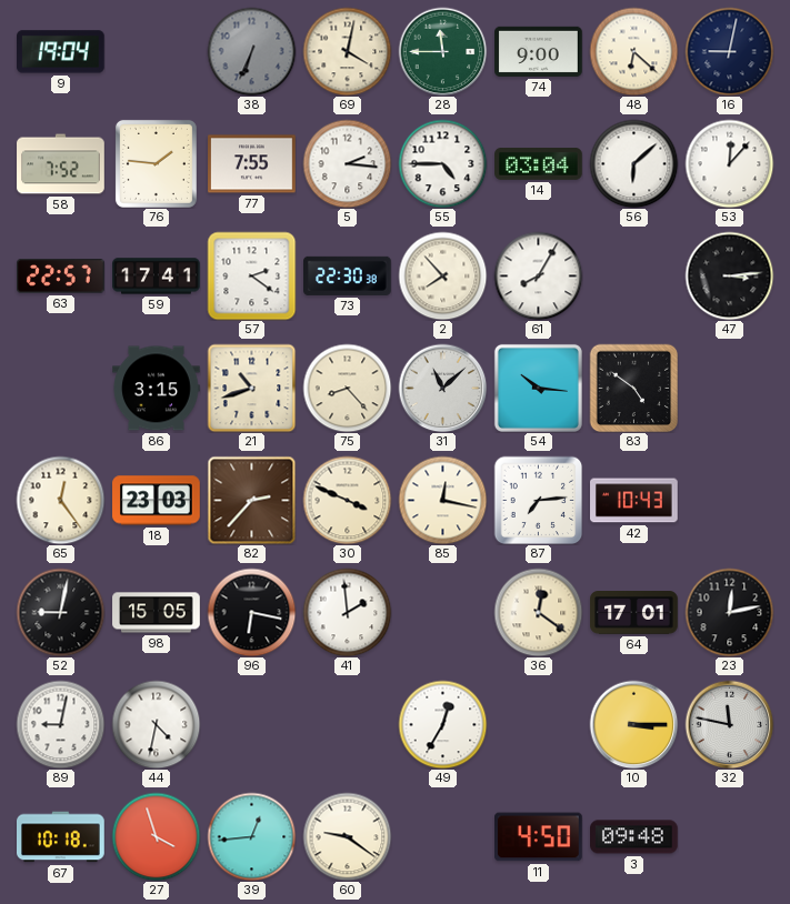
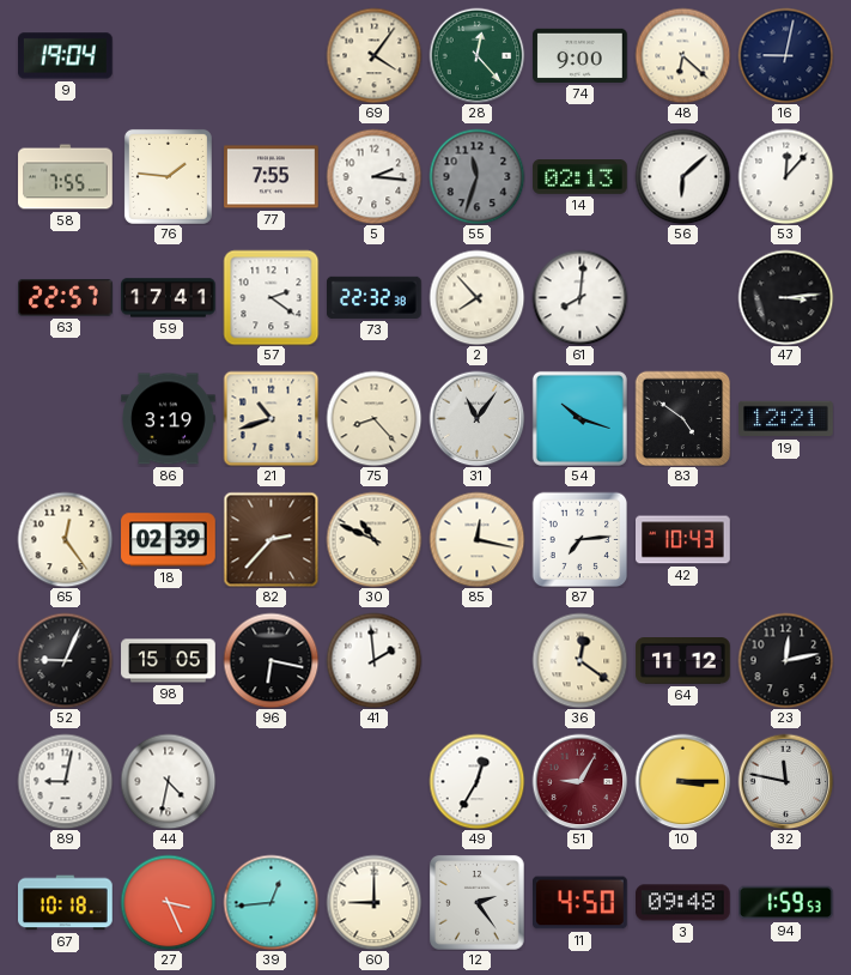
38: 6:34 -> none (251, 51)
69: 4:02 -> 4:06 (373, 55)
28: 11:45 -> 12:23 (476, 55)
58: 7:52 -> 7:55 (66, 177)
55: 4:45 -> 11:33 (476, 176)
55 dial: white -> grey (476, 176)
14: 03:04 -> 02:13 (580, 177)
73: 22:30 -> 22:32 (375, 297)
61: 8:05 -> 8:01 (579, 297)
86: 3:15 -> 3:19 (169, 419)
31: 11:08 -> 11:06 (476, 418)
54: 10:16 -> 10:18 (579, 418)
19: none -> 12:21 (786, 419)
18: 23:03 -> 02:39 (169, 540)
30: 3:49 -> 10:49 (373, 539)
52: 9:02 -> 9:04 (65, 660)
64: 17:01 -> 11:12 (683, 661)
51: none -> 9:05 (579, 781)
27: 3:57 -> 3:26 (168, 902)
60: 9:21 -> 9:00 (373, 902)
12: none -> 2:24 (478, 903)
94: none -> 1:59 (786, 903)
